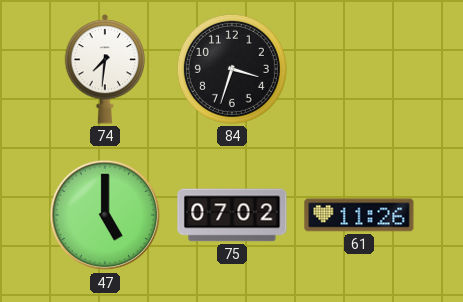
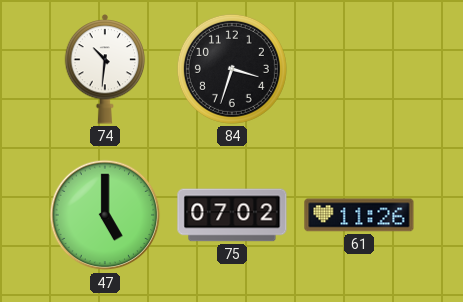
74: 7:31 -> 10:31 (105, 69)
